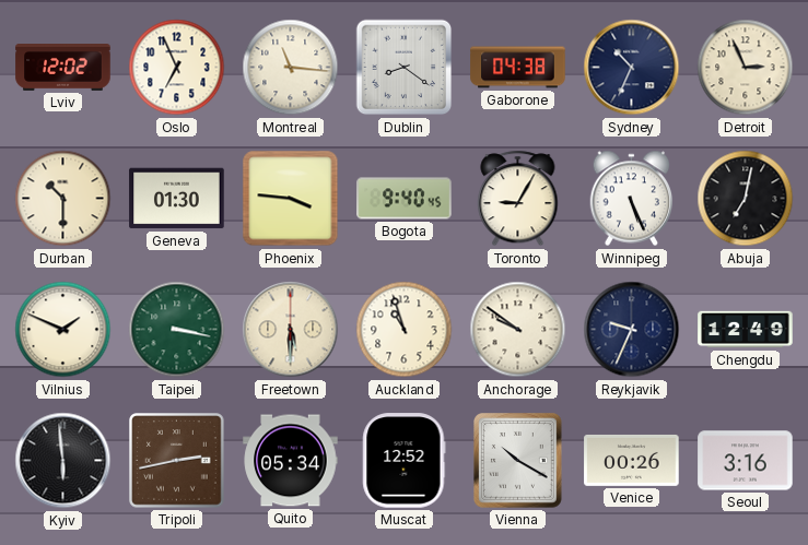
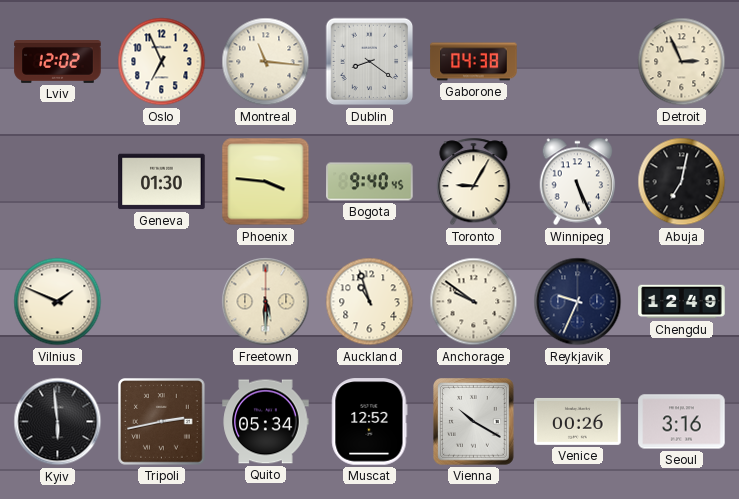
Sydney: 10:34 -> none (632, 68)
Durban: 10:30 -> none (63, 199)
Taipei: 3:17 -> none (177, 330)
